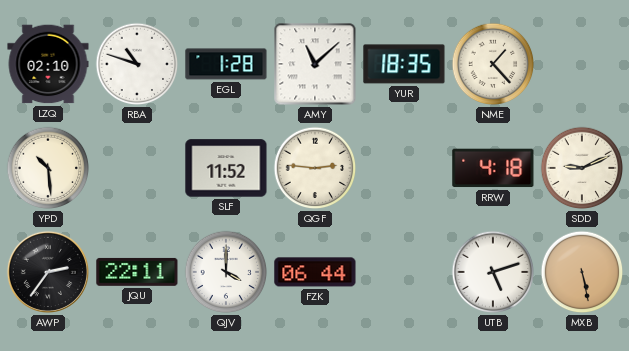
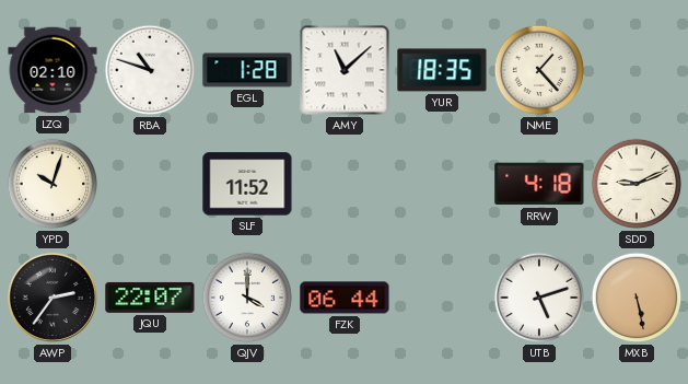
YPD: 10:29 -> 10:03 (53, 184)
QGF: 2:46 -> none (315, 168)
JQU: 22:11 -> 22:07 (150, 298)
